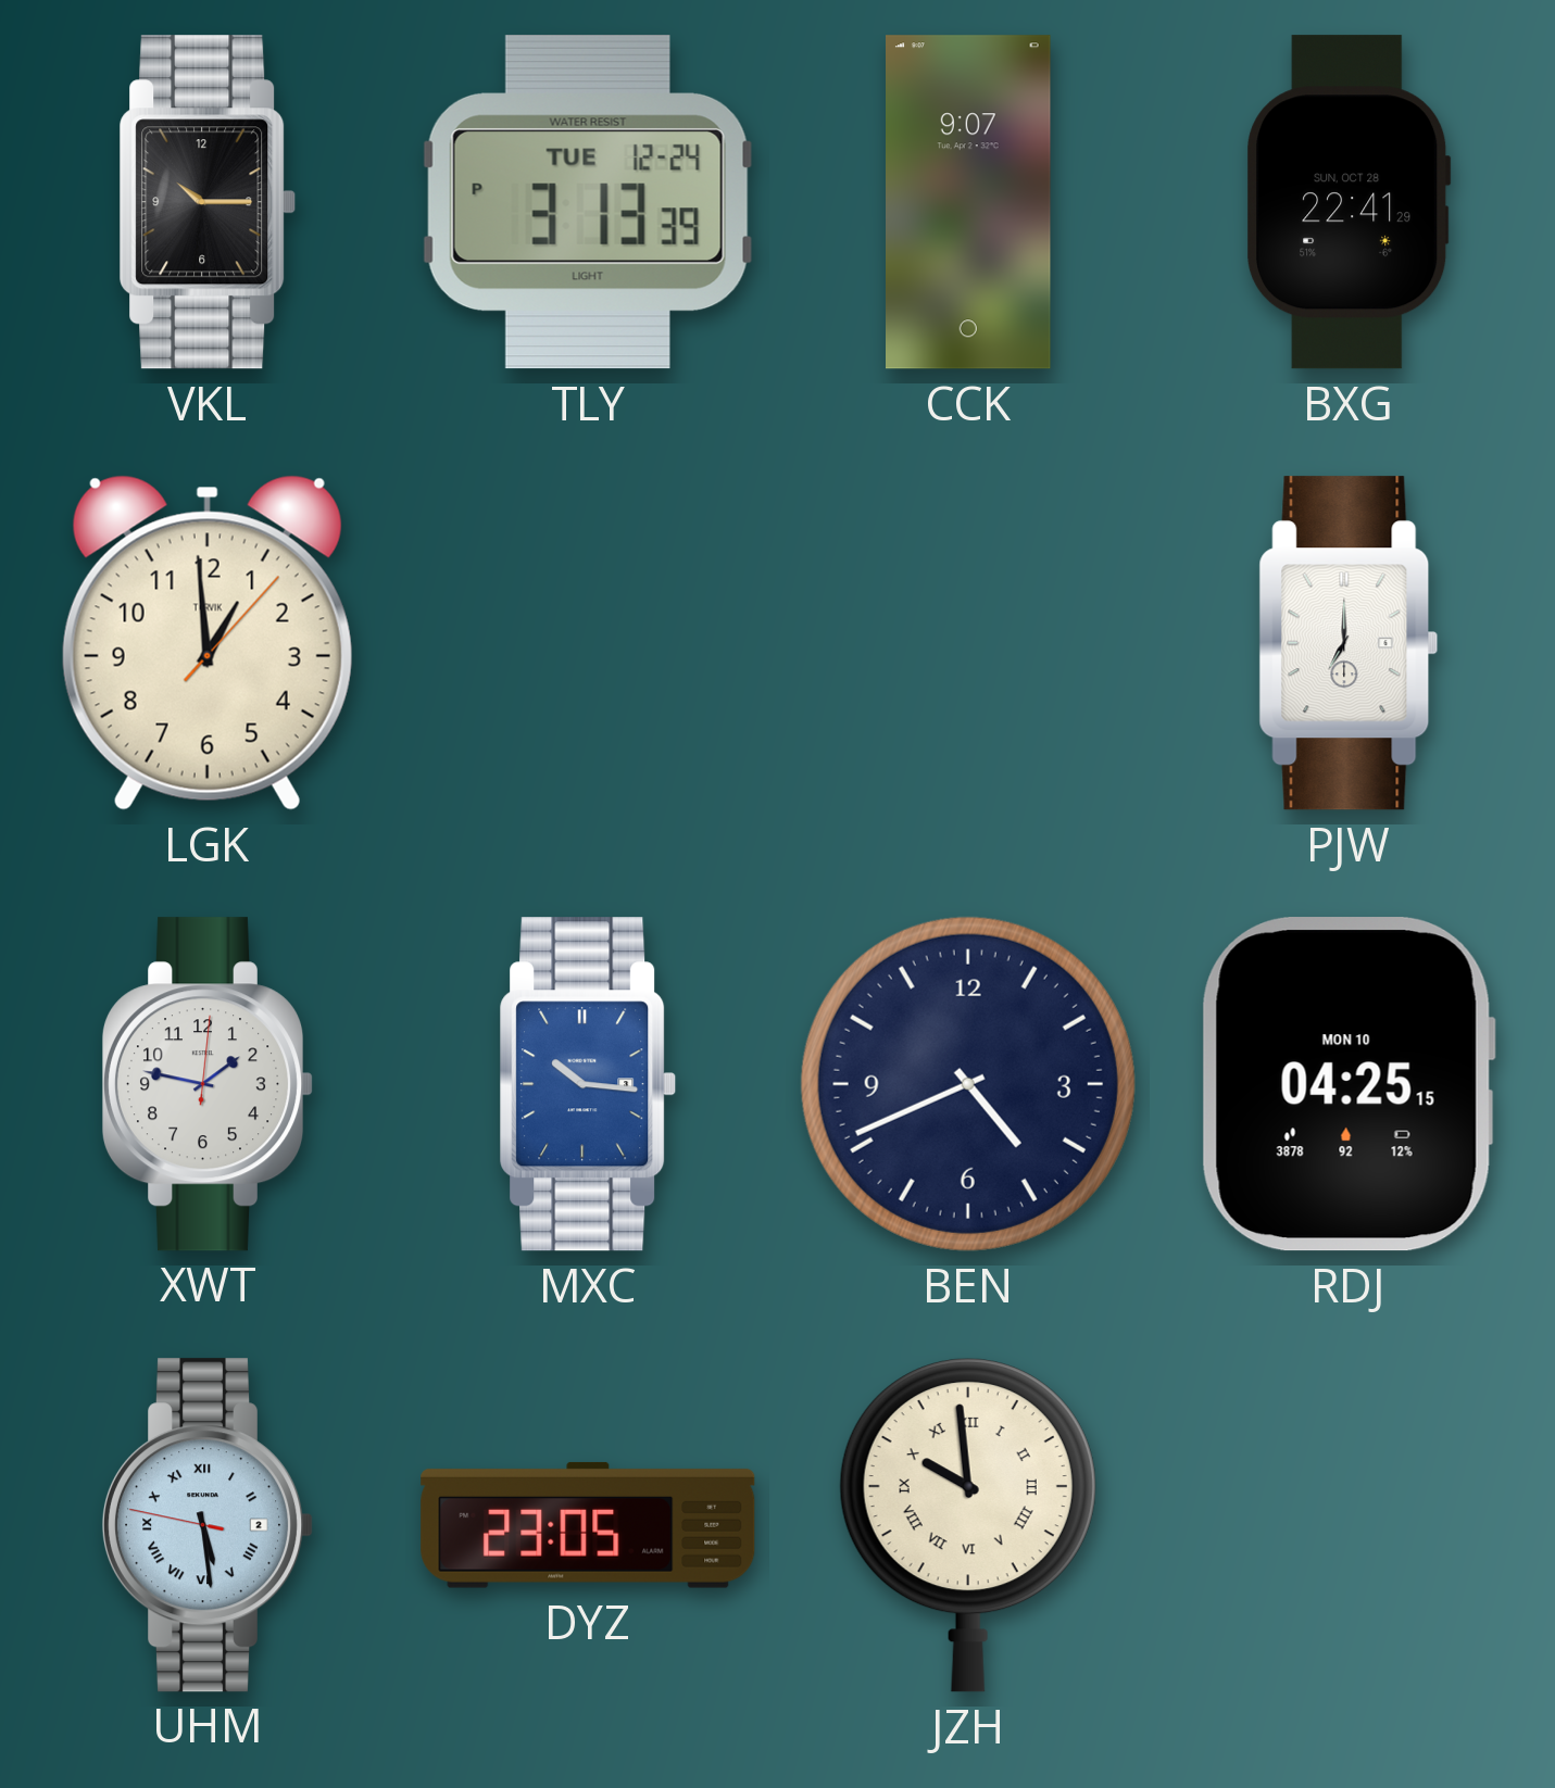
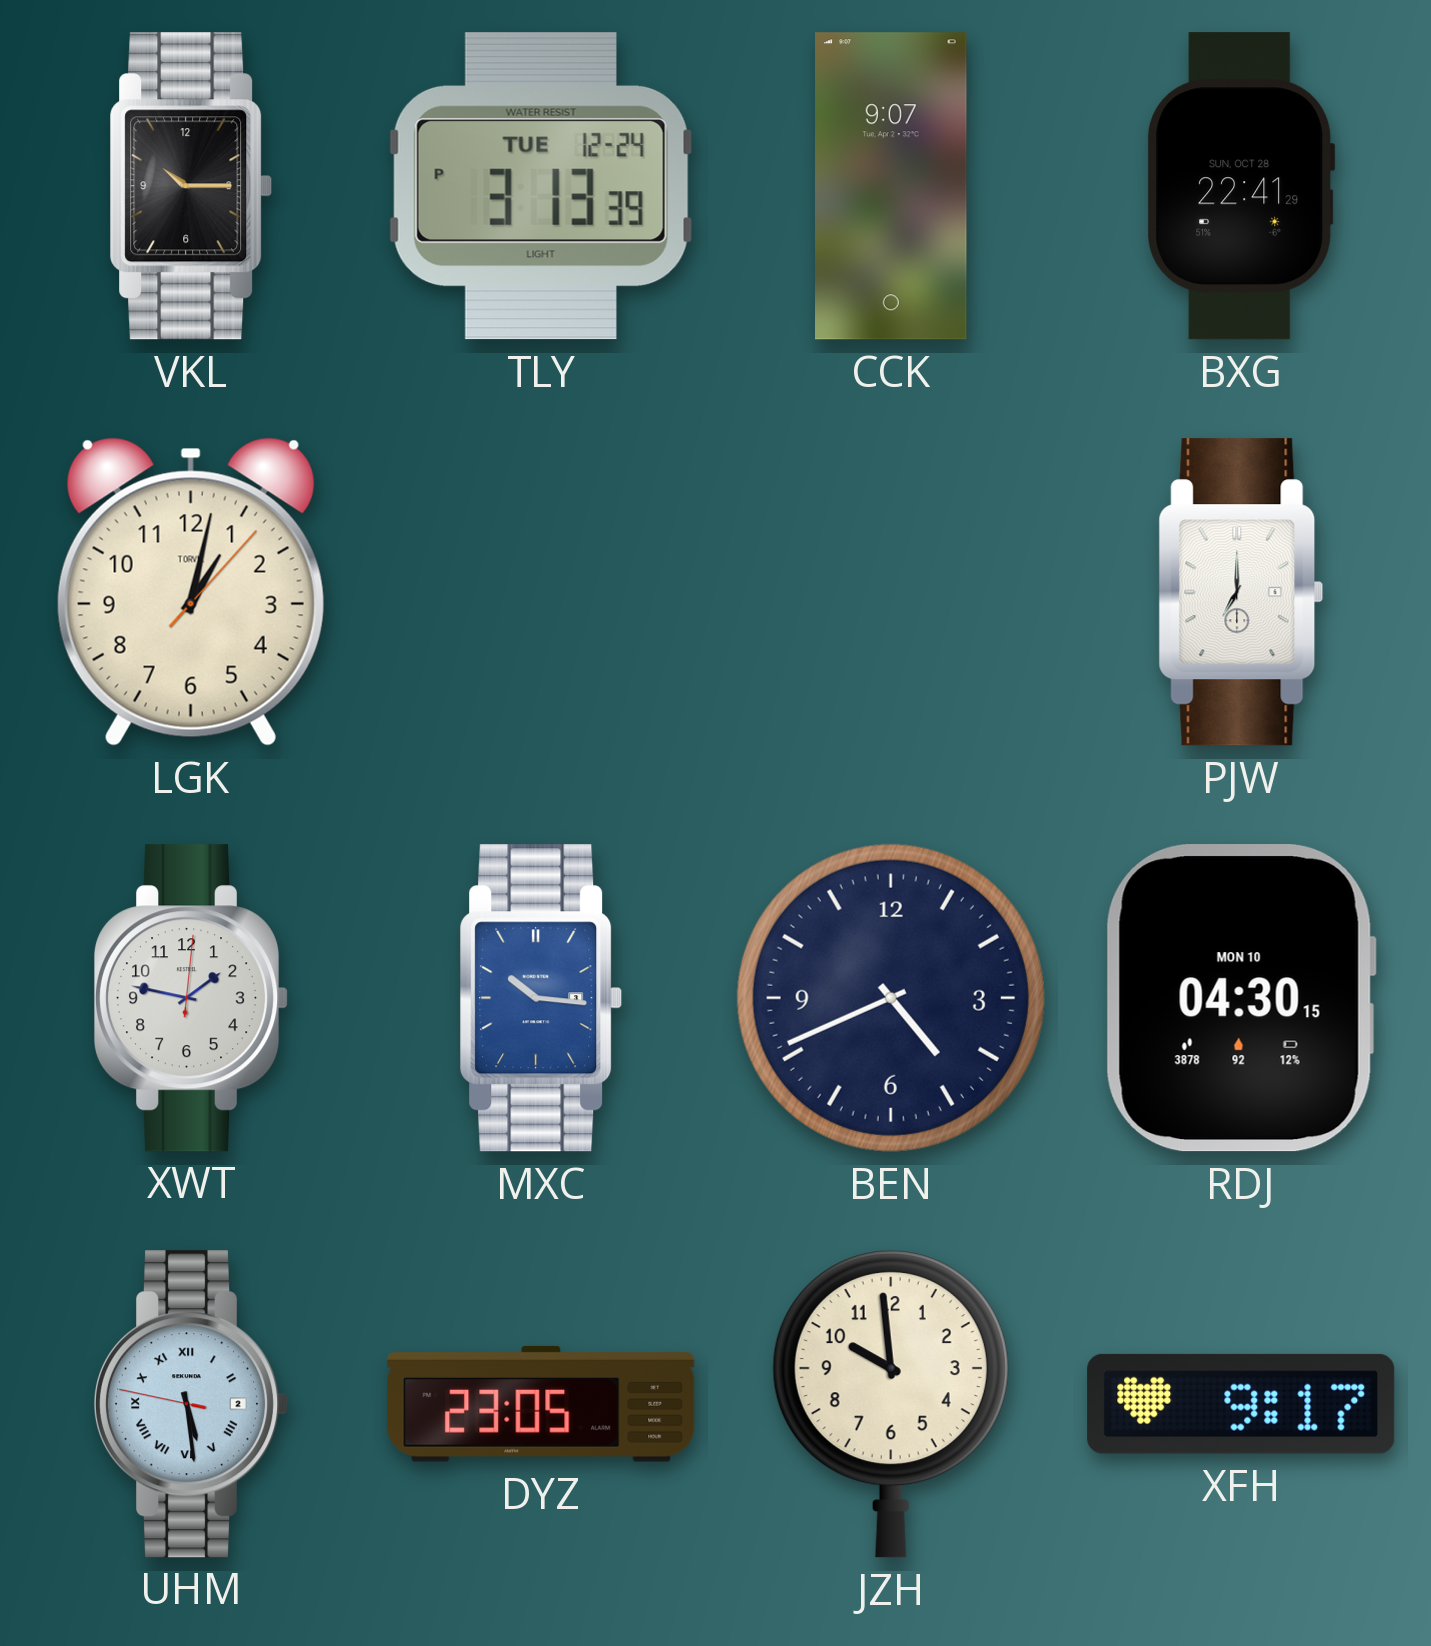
LGK: 12:59 -> 1:02 (191, 592)
RDJ: 04:25 -> 04:30 (1241, 998)
JZH numerals: Roman -> Arabic (891, 1404)
XFH: none -> 9:17 (1241, 1404)
